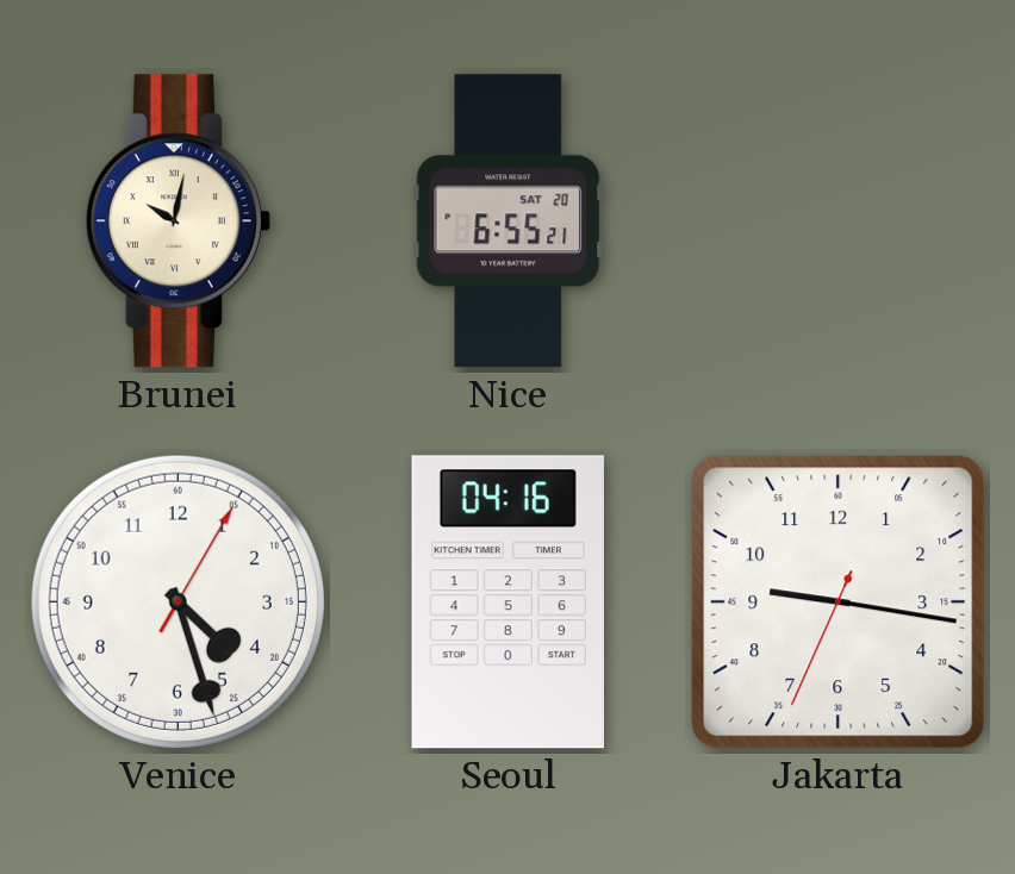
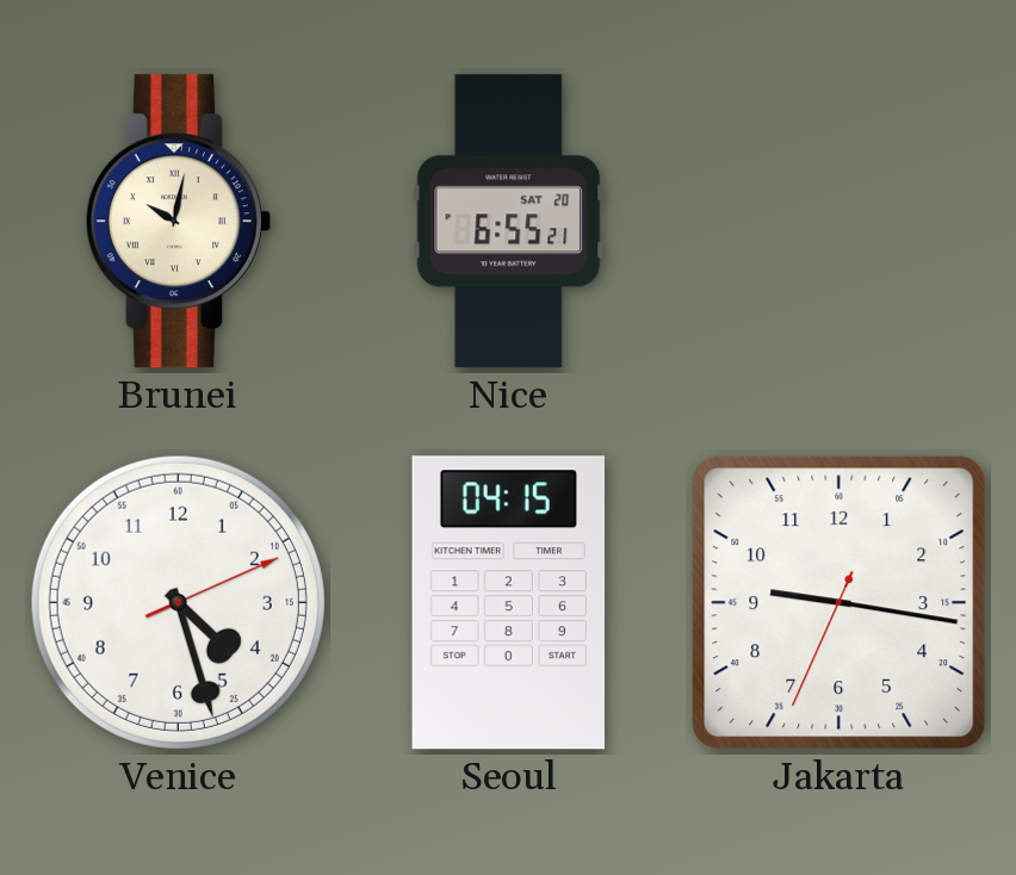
Venice: 4:27:05 -> 4:27:11 (178, 602)
Seoul: 04:16 -> 04:15 (508, 603)
